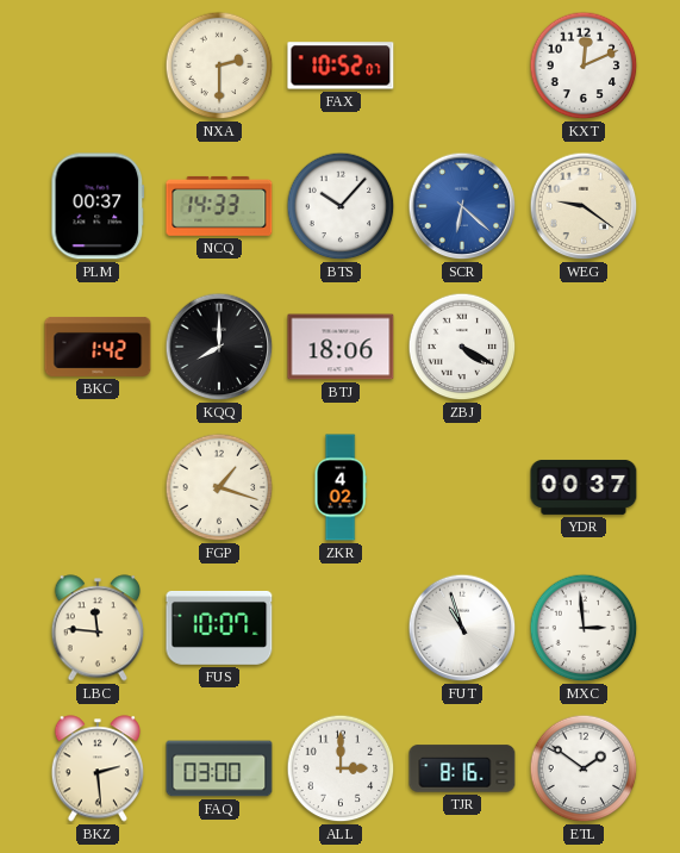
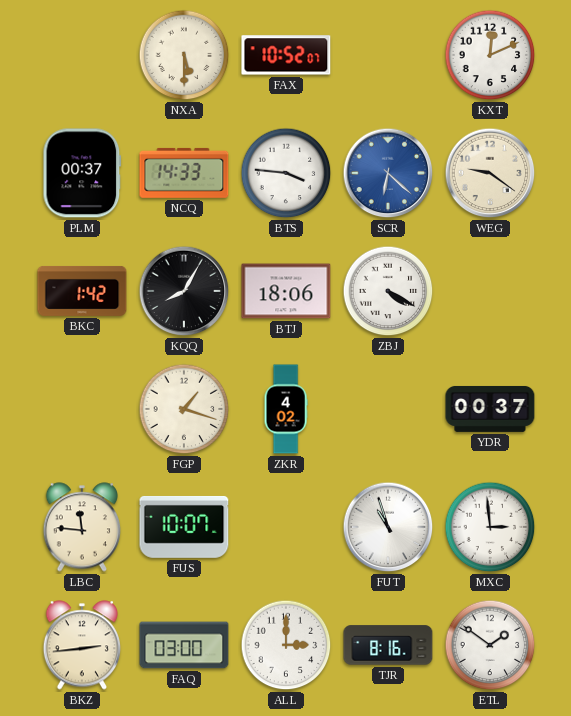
NXA: 2:30 -> 5:30 (184, 55)
BTS: 10:07 -> 3:46 (286, 173)
KQQ: 8:00 -> 8:05 (184, 291)
BKZ: 2:29 -> 2:44 (81, 645)
